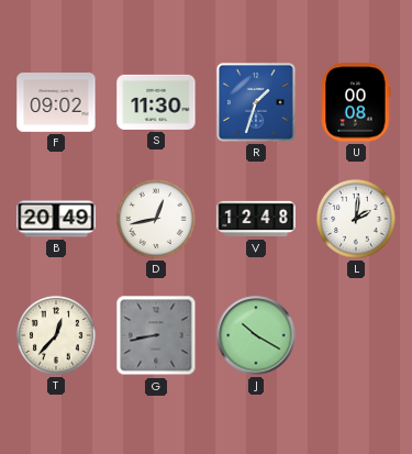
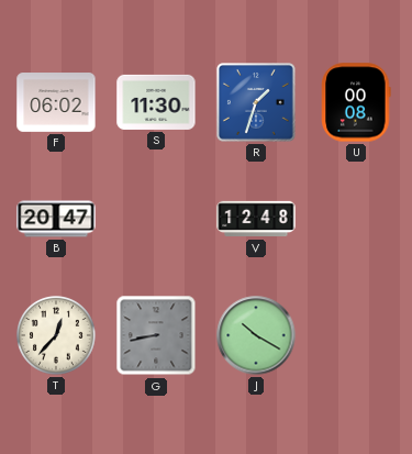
F: 09:02 -> 06:02 (56, 103)
B: 20:49 -> 20:47 (56, 219)
D: 12:43 -> none (157, 220)
L: 2:01 -> none (357, 220)
